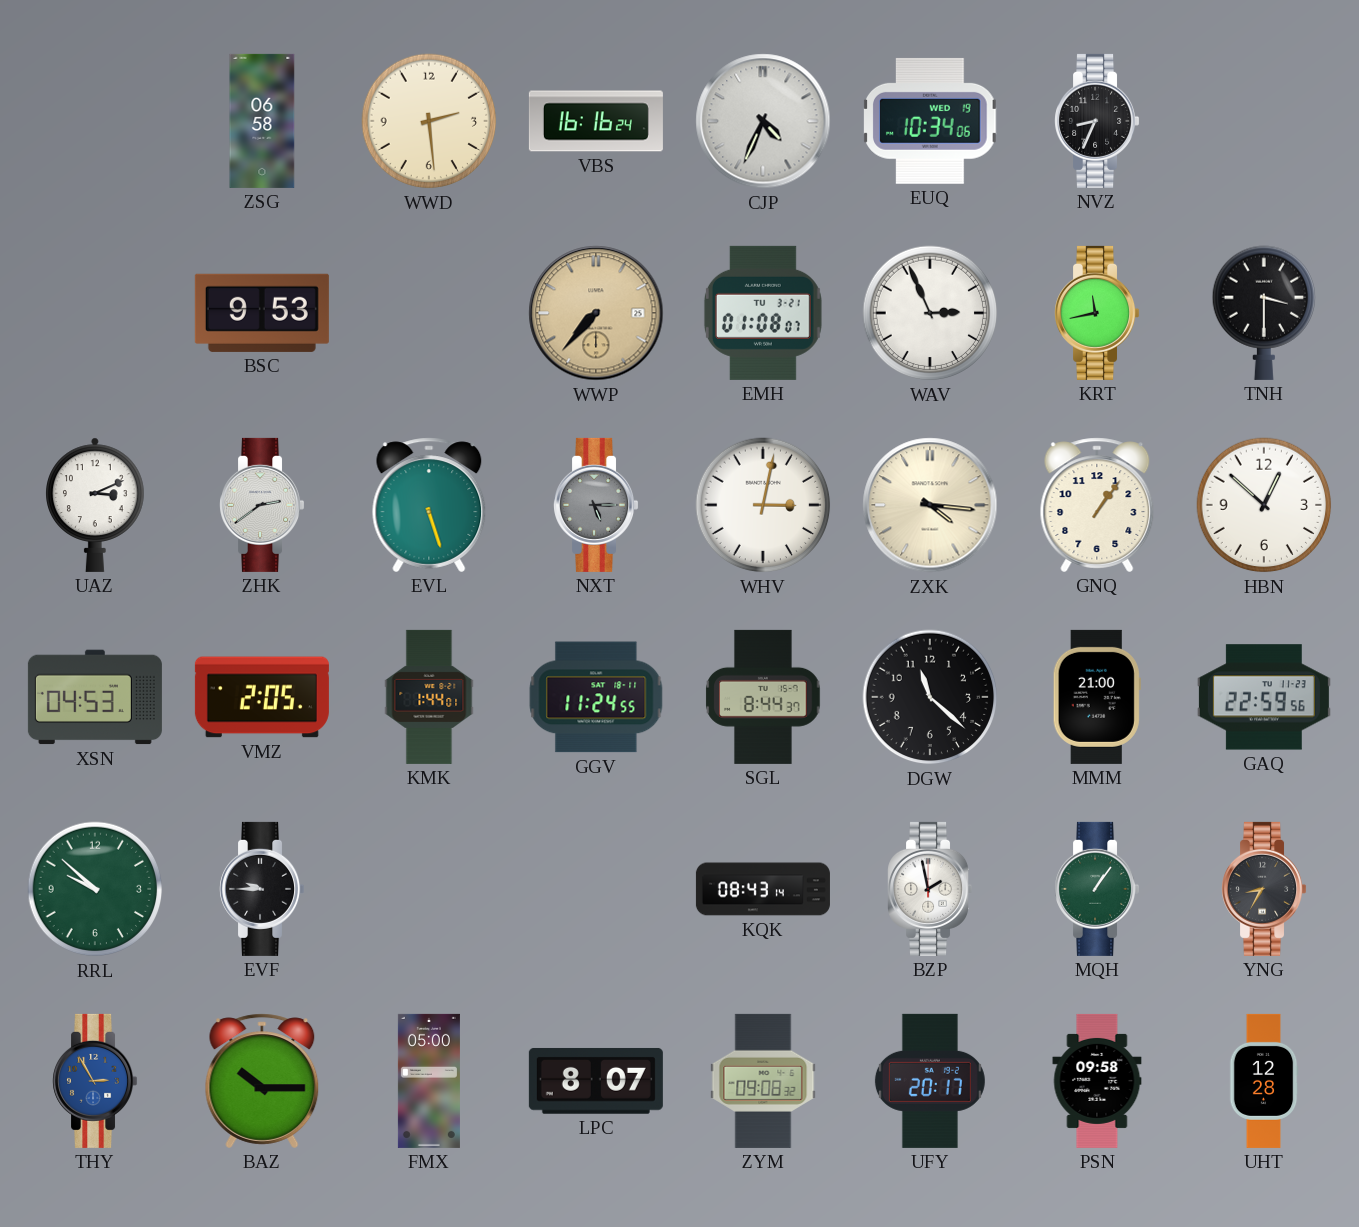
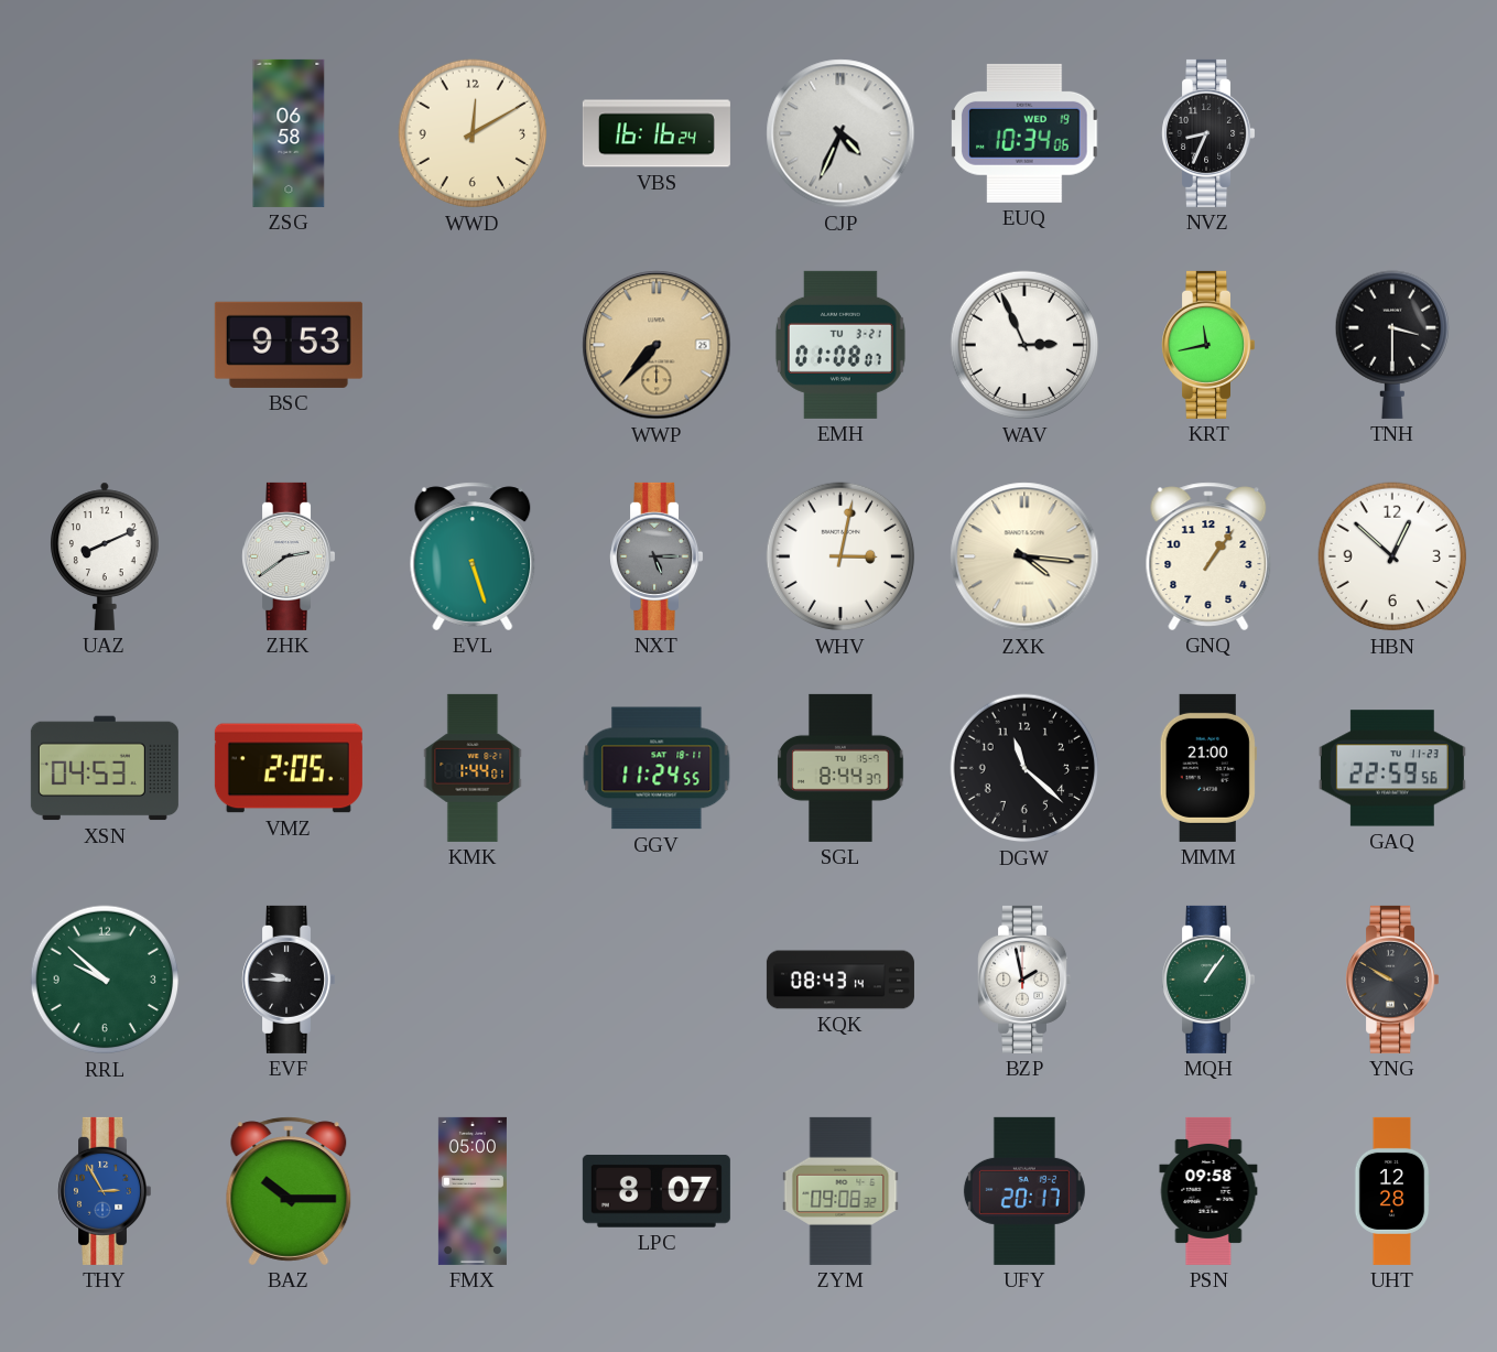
WWD: 2:29 -> 12:10 (473, 133)
UAZ: 3:11 -> 8:11 (106, 556)
YNG: 8:35 -> 9:50 (1392, 980)
